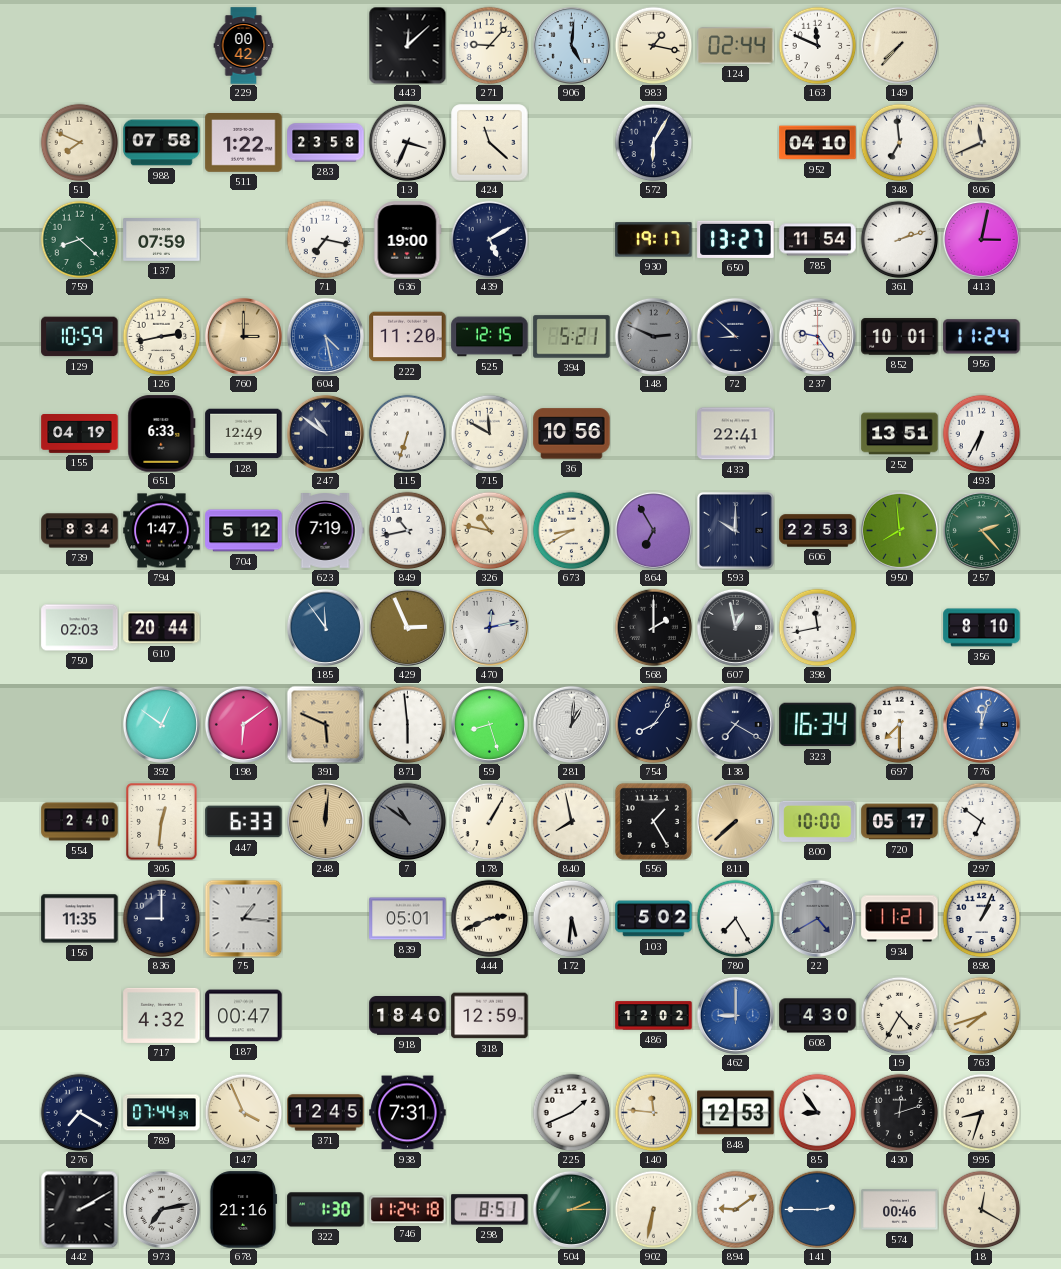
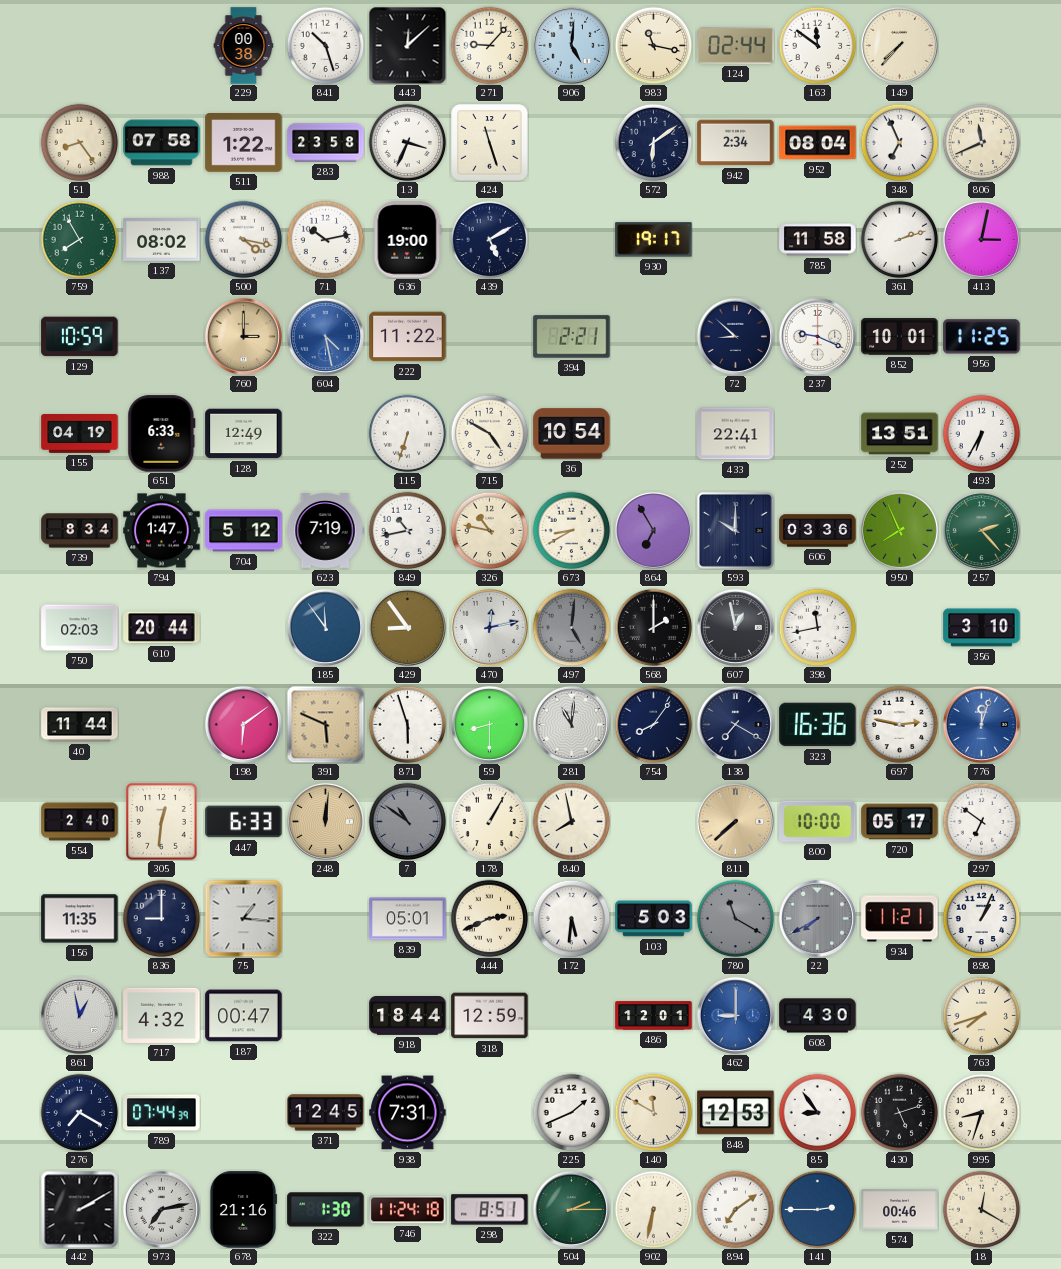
229: 00:42 -> 00:38 (244, 46)
841: none -> 10:27 (325, 45)
983: 1:17 -> 11:17 (653, 45)
163: 11:49 -> 11:51 (817, 45)
51: 7:49 -> 8:24 (79, 142)
424: 11:22 -> 11:27 (490, 143)
572: 6:05 -> 6:09 (653, 142)
942: none -> 2:34 (736, 143)
952: 04:10 -> 08:04 (818, 143)
348: 6:59 -> 6:56 (899, 142)
759: 8:22 -> 7:55 (79, 239)
137: 07:59 -> 08:02 (162, 240)
500: none -> 4:17 (243, 239)
71: 7:17 -> 10:13 (325, 239)
650: 13:27 -> none (736, 239)
785: 11:54 -> 11:58 (818, 240)
126: 2:43 -> none (161, 336)
222: 11:20 -> 11:22 (408, 337)
525: 12:15 -> none (490, 337)
394: 5:21 -> 2:21 (572, 337)
148: 2:49 -> none (653, 336)
237: 9:24 -> 9:19 (817, 336)
956: 11:24 -> 11:25 (982, 337)
247: 10:51 -> none (325, 433)
715: 11:50 -> 4:50 (489, 433)
36: 10:56 -> 10:54 (572, 434)
606: 22:53 -> 03:36 (818, 531)
950: 7:59 -> 7:56 (899, 530)
429: 2:56 -> 8:54 (407, 627)
497: none -> 5:01 (571, 627)
356: 8:10 -> 3:10 (982, 628)
40: none -> 11:44 (80, 725)
392: 12:51 -> none (161, 724)
871: 5:59 -> 5:57 (407, 724)
59: 8:27 -> 8:30 (489, 724)
281: 1:01 -> 11:01 (571, 724)
323: 16:34 -> 16:36 (818, 725)
697: 7:30 -> 2:47 (899, 724)
556: 1:25 -> none (653, 821)
103: 5:02 -> 5:03 (654, 919)
780: 7:25 -> 11:20 (735, 918)
780 dial: white -> grey (735, 918)
22: 4:40 -> 7:40 (817, 918)
861: none -> 12:58 (79, 1015)
918: 18:40 -> 18:44 (408, 1016)
486: 12:02 -> 12:01 (654, 1016)
19: 4:35 -> none (899, 1015)
147: 3:56 -> none (243, 1112)
140: 11:46 -> 11:50 (653, 1112)
430: 12:12 -> 5:12 (899, 1112)
894: 9:09 -> 7:09 (735, 1209)
